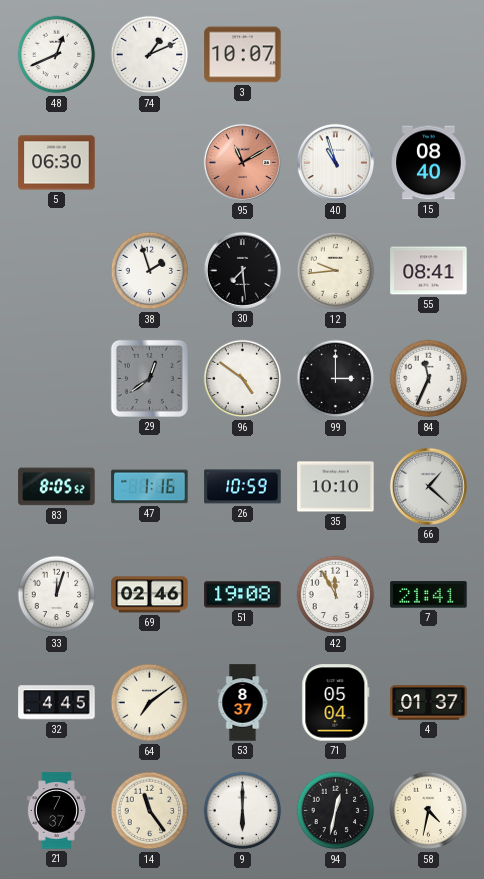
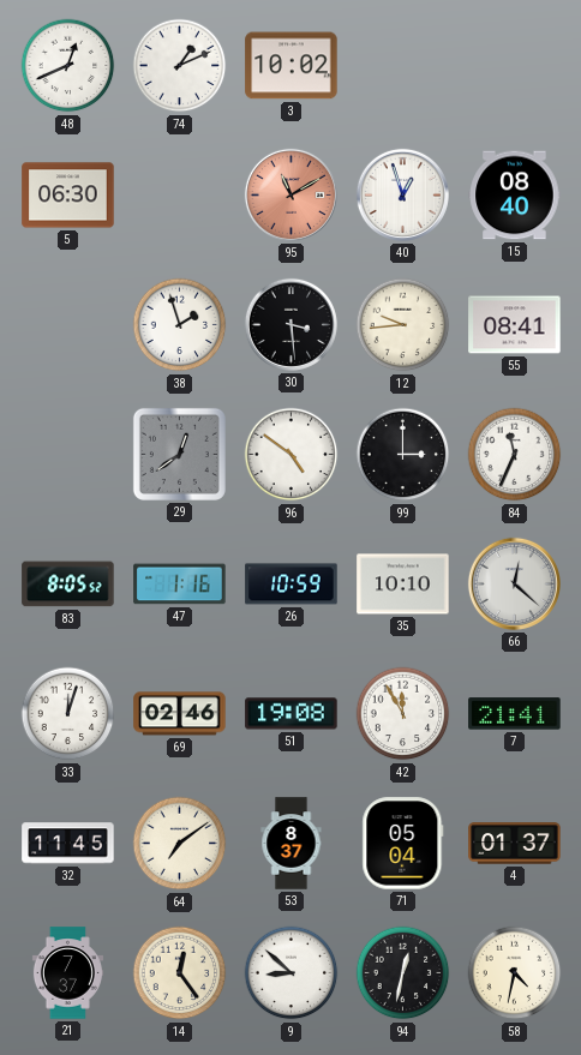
3: 10:07 -> 10:02 (292, 66)
40: 10:57 -> 12:57 (402, 194)
30: 7:29 -> 3:29 (290, 324)
66: 1:22 -> 12:22 (514, 583)
32: 4:45 -> 11:45 (68, 844)
14: 11:24 -> 12:24 (180, 973)
9: 6:00 -> 8:52 (292, 973)
